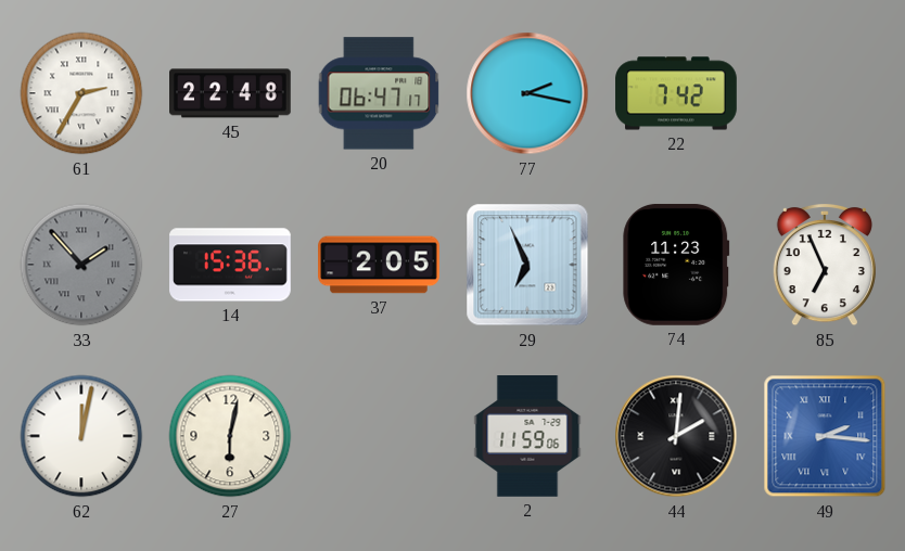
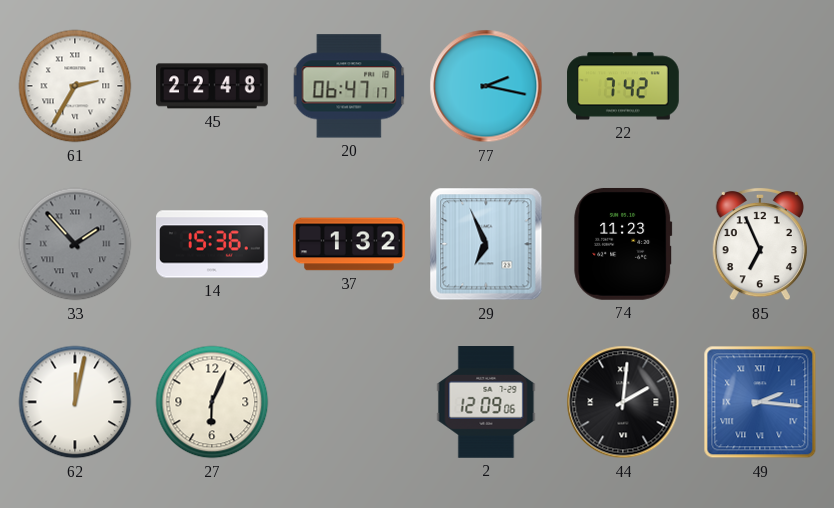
37: 2:05 -> 1:32 (349, 244)
27: 6:02 -> 6:04 (212, 402)
2: 11:59 -> 12:09 (486, 403)
